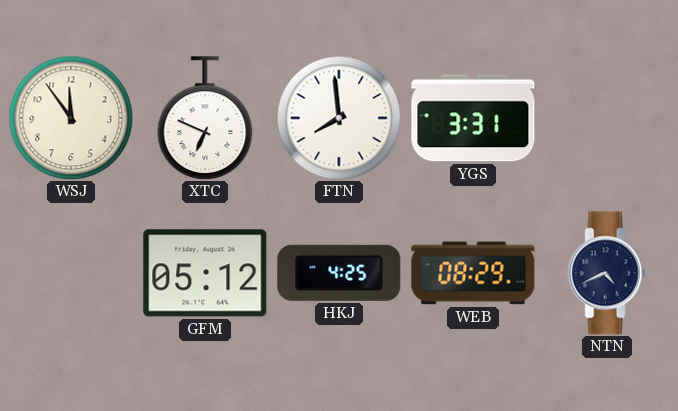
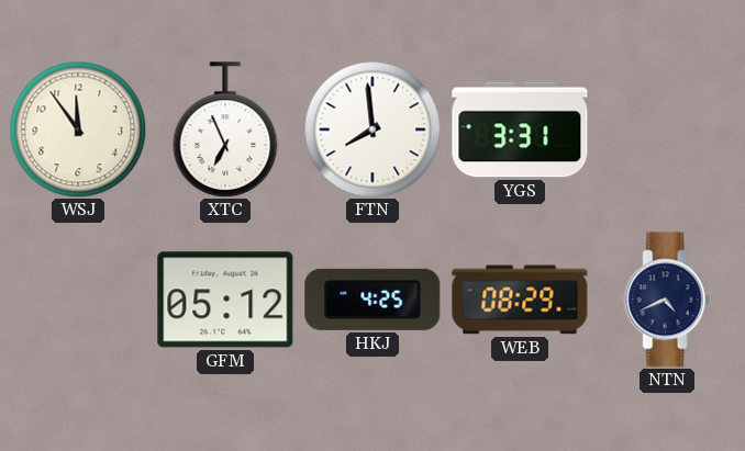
XTC: 6:49 -> 6:56 (225, 129)
